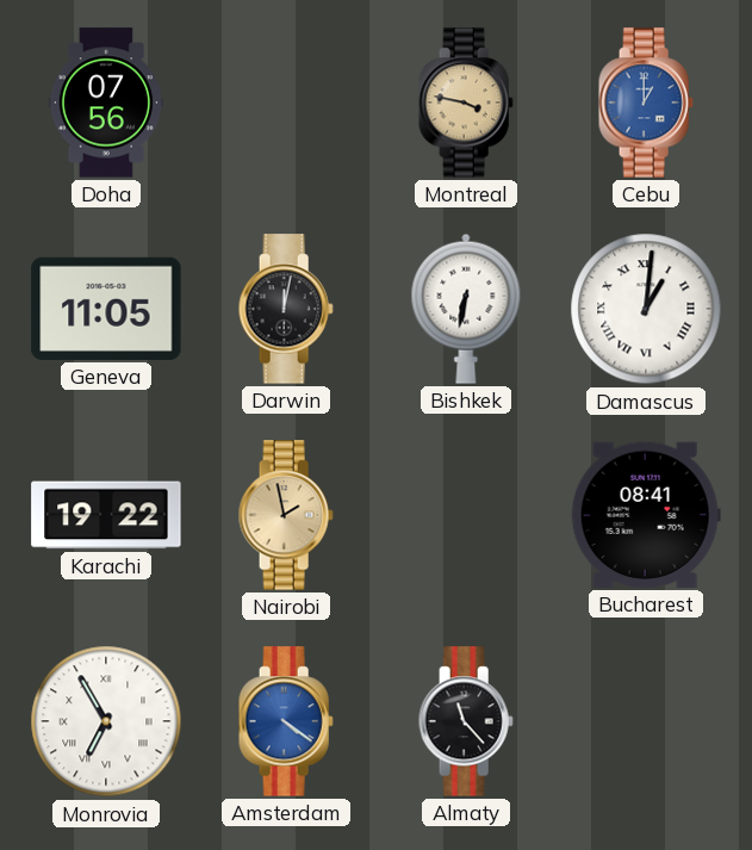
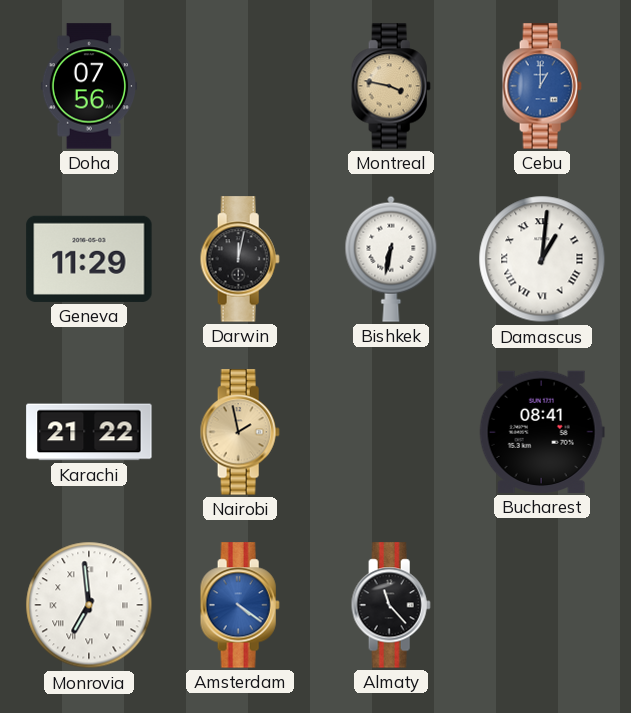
Geneva: 11:05 -> 11:29 (89, 259)
Karachi: 19:22 -> 21:22 (89, 432)
Monrovia: 6:55 -> 6:59 (89, 605)
